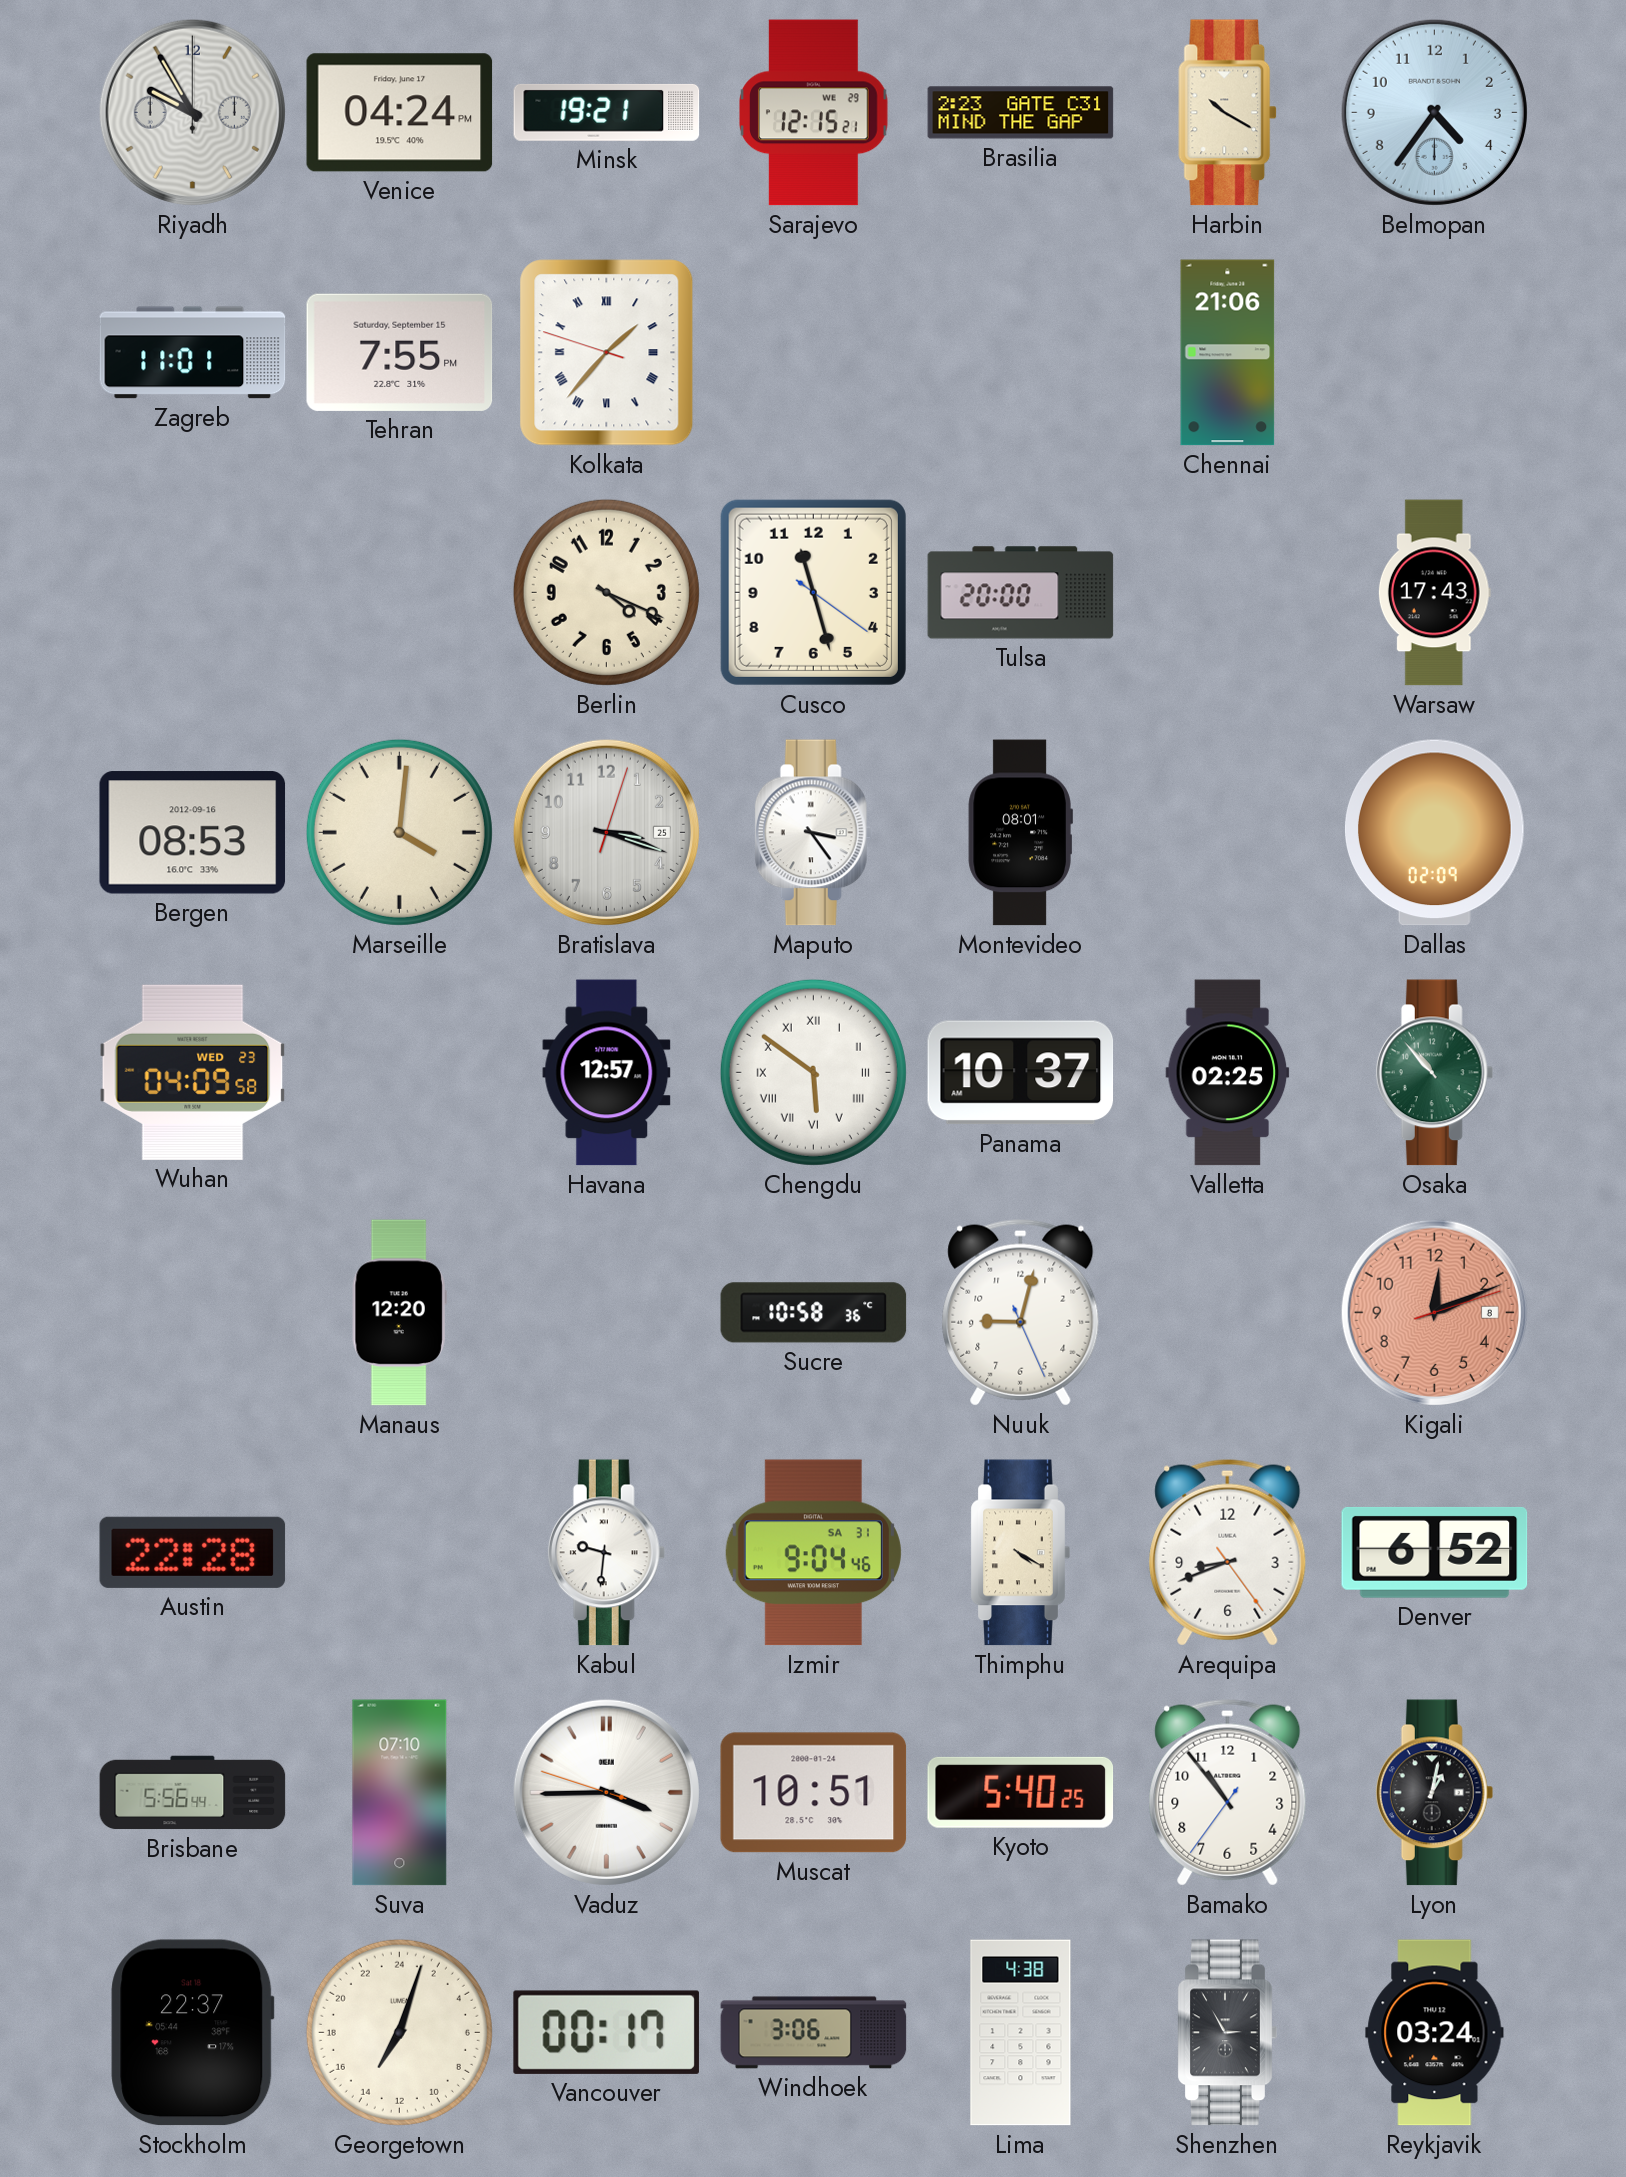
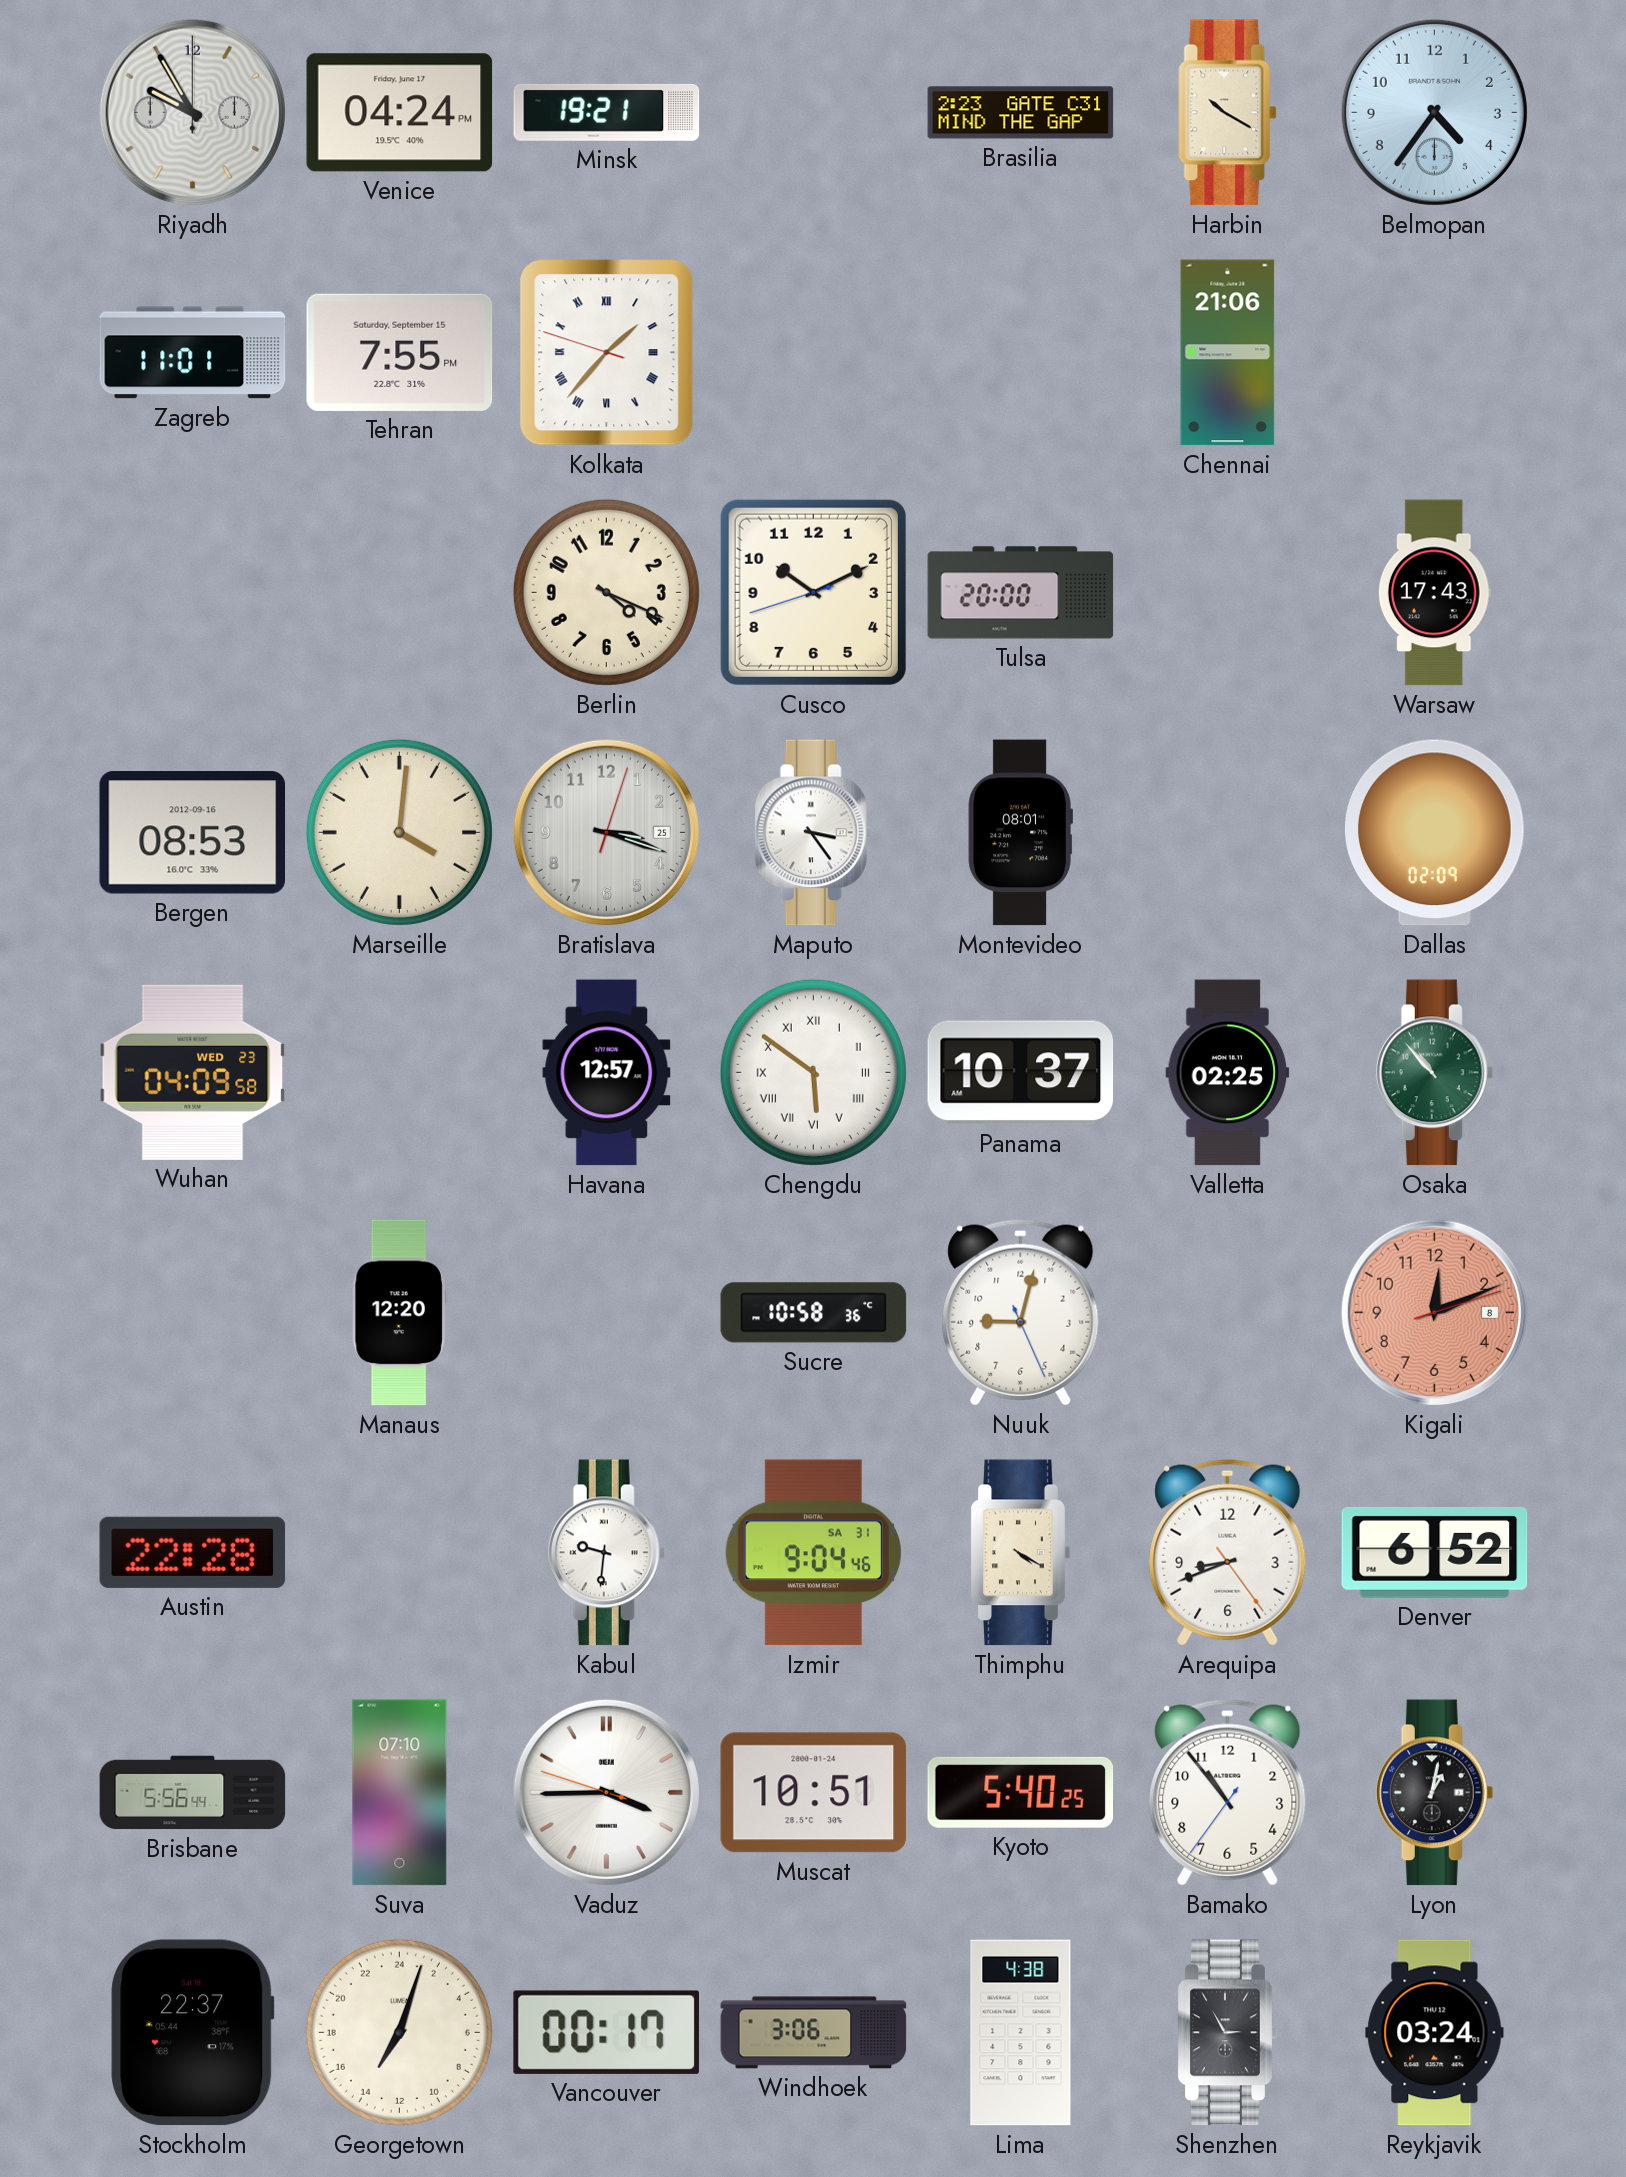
Sarajevo: 12:15 -> none (814, 113)
Cusco: 11:27 -> 10:10 (813, 592)
